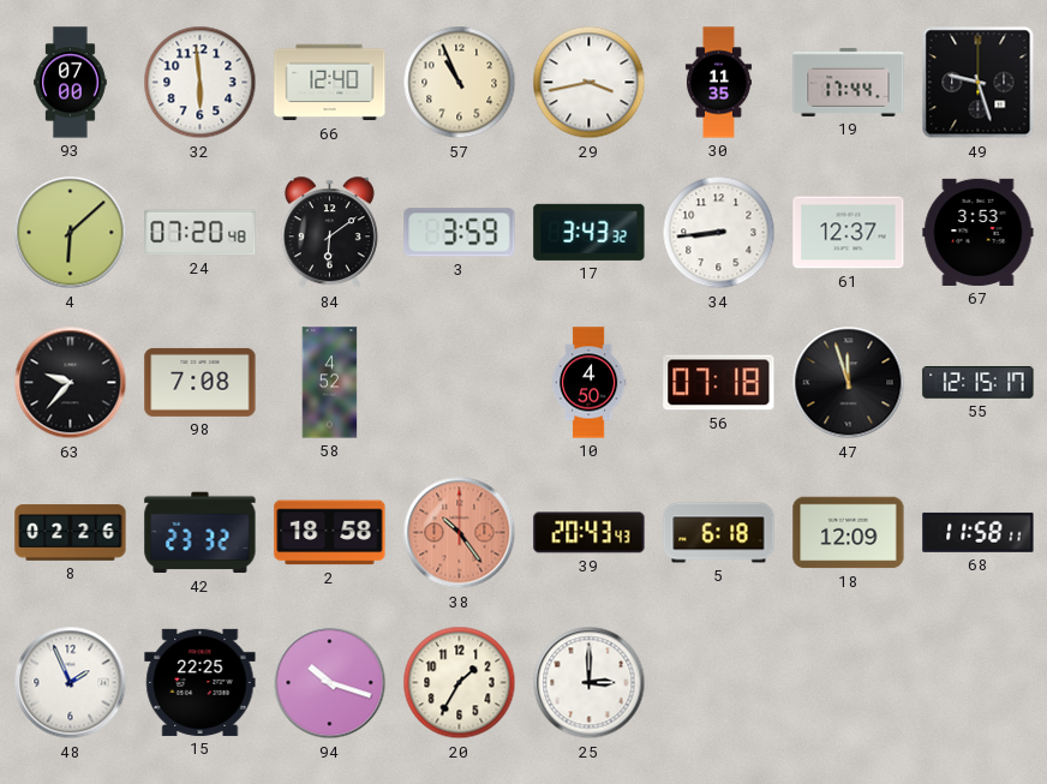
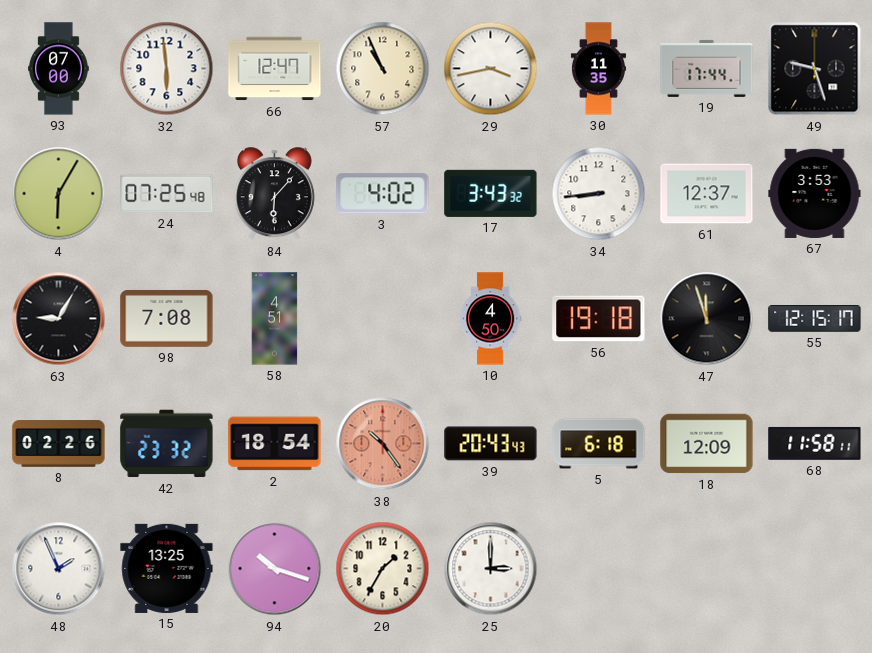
66: 12:40 -> 12:47 (275, 69)
4: 6:08 -> 6:05 (59, 194)
24: 07:20 -> 07:25 (167, 194)
84: 6:09 -> 6:07 (274, 194)
3: 3:59 -> 4:02 (383, 194)
63: 9:37 -> 9:05 (59, 319)
58: 4:52 -> 4:51 (275, 319)
56: 07:18 -> 19:18 (599, 319)
2: 18:58 -> 18:54 (275, 444)
15: 22:25 -> 13:25 (167, 568)
